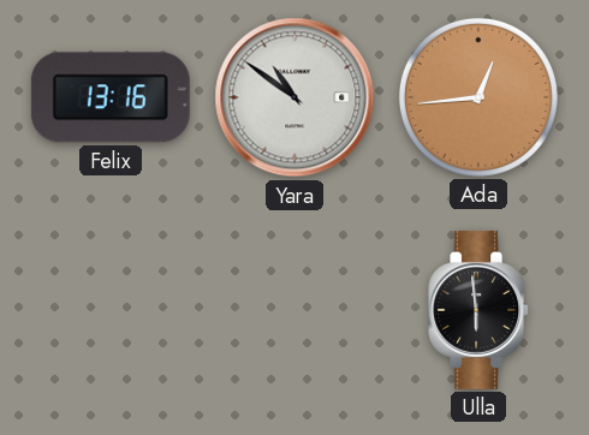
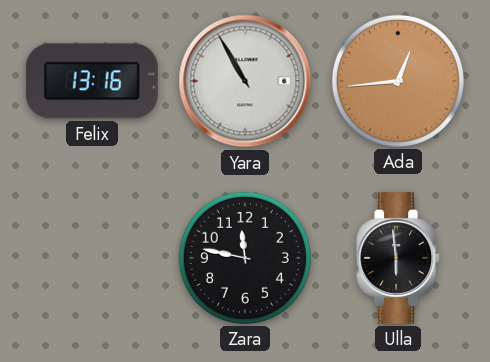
Yara: 10:51 -> 10:55 (245, 81)
Zara: none -> 11:47 (245, 258)
